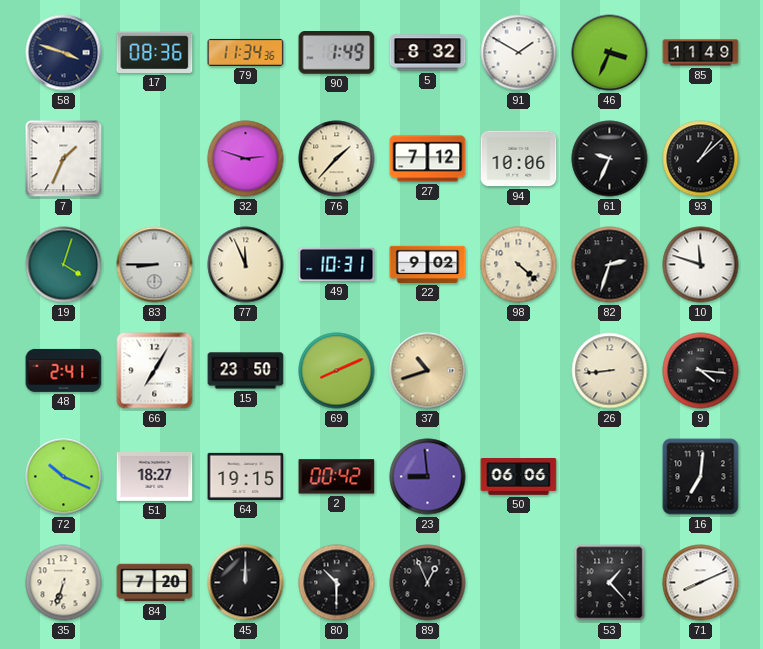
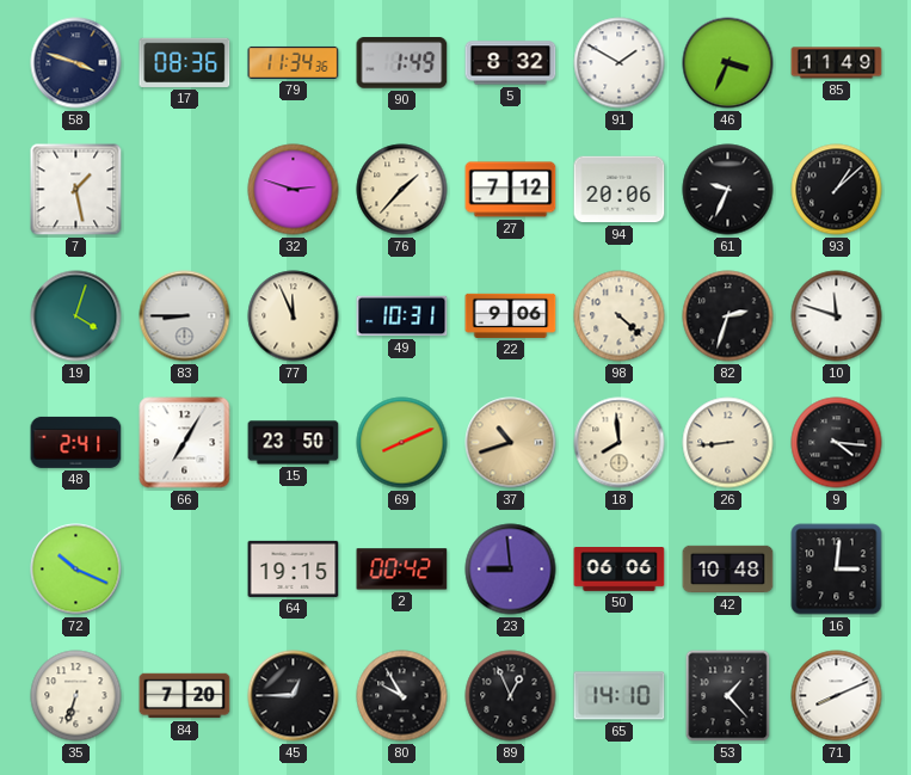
7: 1:34 -> 1:28 (76, 190)
94: 10:06 -> 20:06 (620, 190)
22: 9:02 -> 9:06 (511, 315)
18: none -> 7:59 (620, 443)
51: 18:27 -> none (155, 476)
42: none -> 10:48 (728, 570)
16: 7:01 -> 3:01 (837, 570)
45: 12:00 -> 12:45 (294, 696)
80: 10:30 -> 9:55 (402, 696)
65: none -> 14:10 (620, 696)
